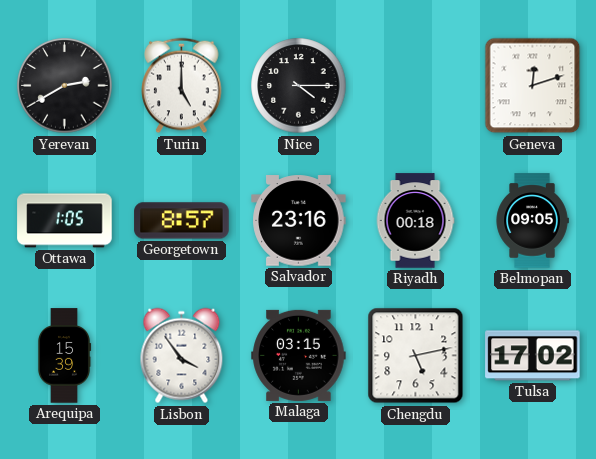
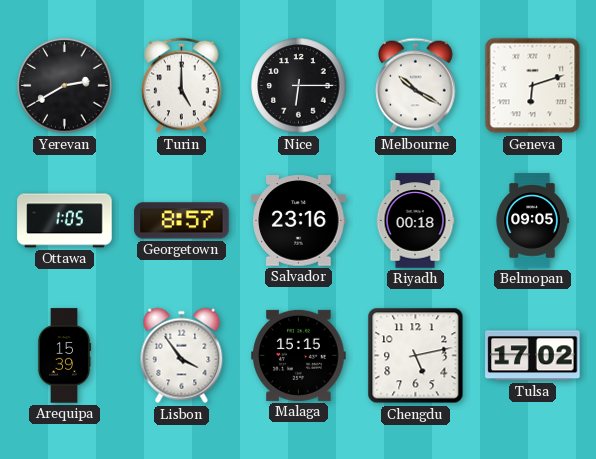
Nice: 4:15 -> 6:15 (299, 86)
Melbourne: none -> 10:20 (416, 86)
Geneva: 12:12 -> 6:12 (533, 86)
Malaga: 03:15 -> 15:15 (299, 355)
